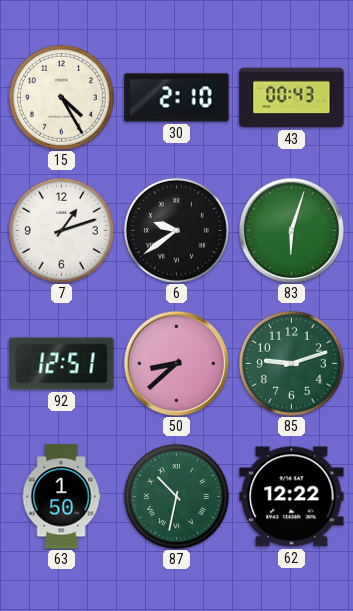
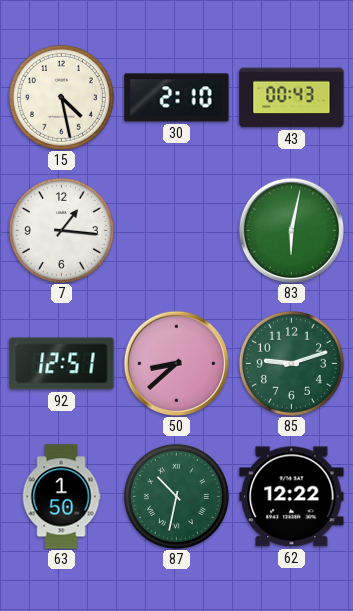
15: 4:25 -> 4:28 (61, 97)
7: 1:12 -> 1:16 (61, 230)
6: 9:39 -> none (176, 230)
83: 6:03 -> 6:02 (291, 230)
